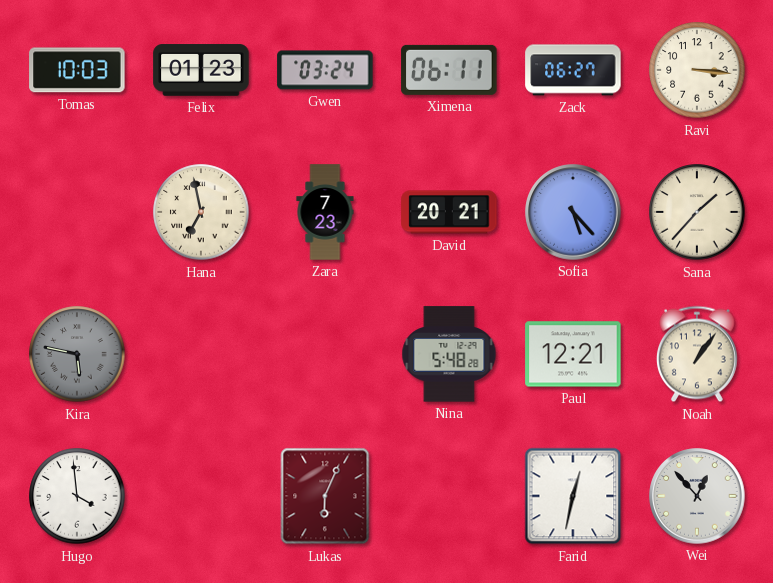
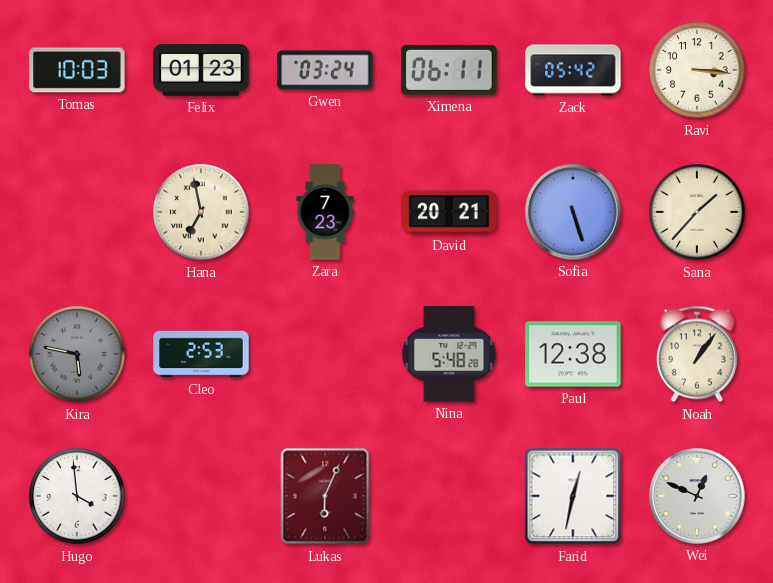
Zack: 06:27 -> 05:42 (573, 70)
Sofia: 5:23 -> 5:27 (573, 212)
Cleo: none -> 2:53 (201, 354)
Paul: 12:21 -> 12:38 (573, 354)
Wei: 12:53 -> 12:49 (697, 496)
